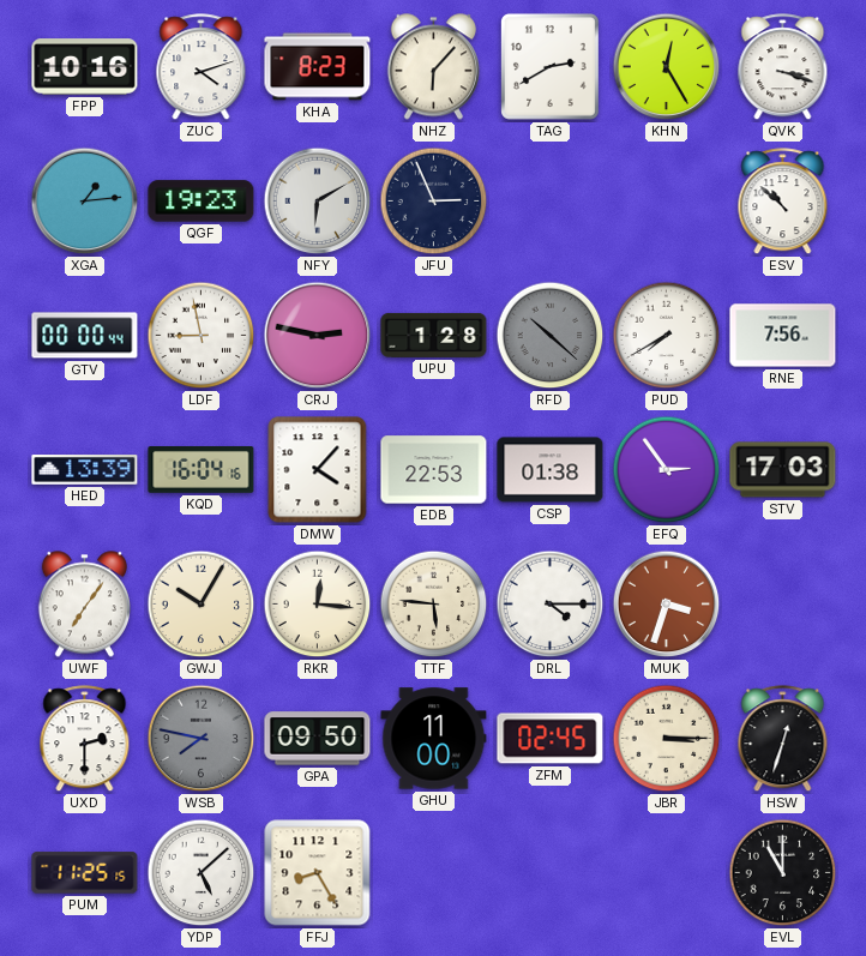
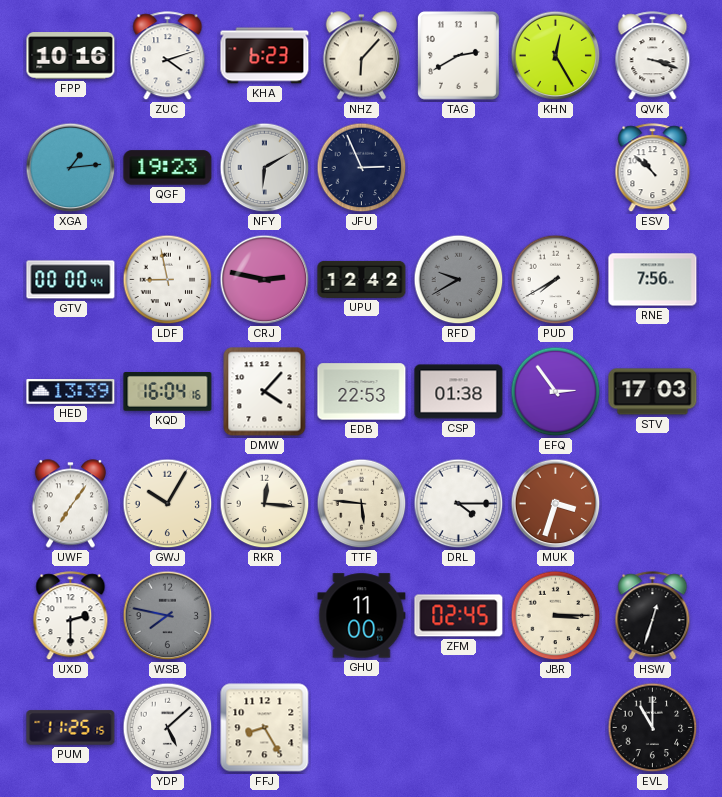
KHA: 8:23 -> 6:23 (265, 56)
UPU: 1:28 -> 12:42 (362, 279)
RFD: 10:22 -> 9:40 (459, 280)
GPA: 09:50 -> none (318, 739)
